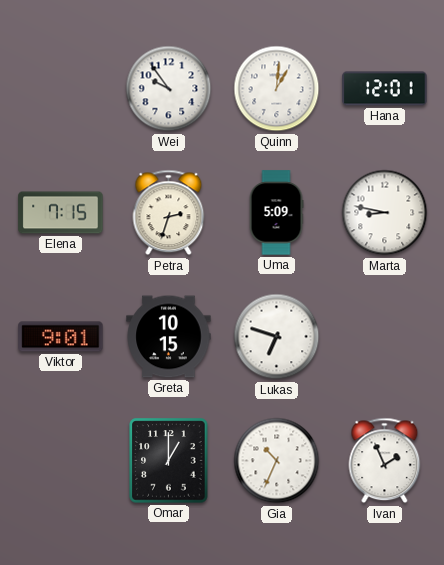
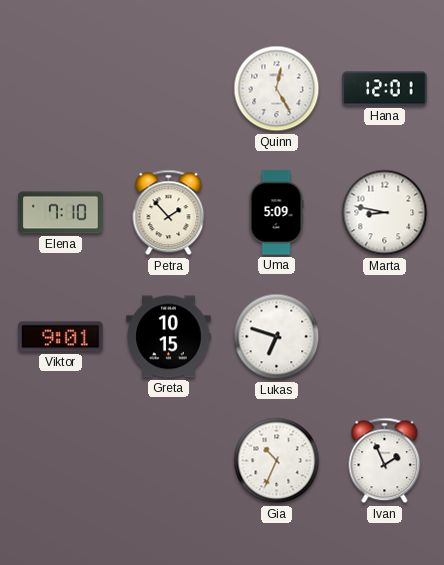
Wei: 9:54 -> none (169, 89)
Quinn: 1:01 -> 12:25 (277, 89)
Elena: 7:15 -> 7:10 (61, 213)
Petra: 2:33 -> 1:53 (169, 213)
Omar: 1:00 -> none (169, 461)
